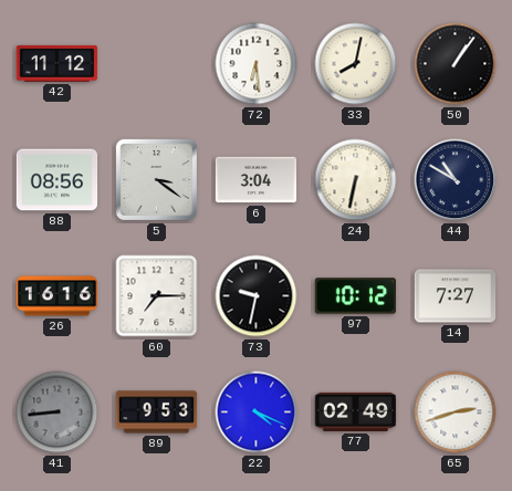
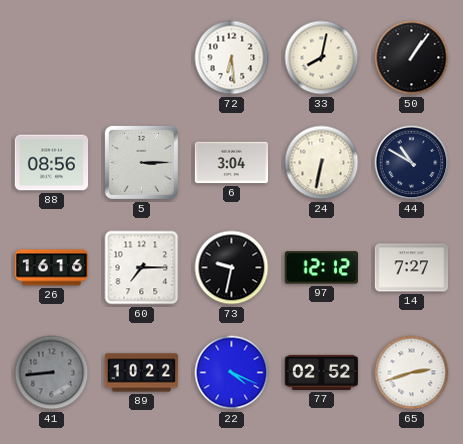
42: 11:12 -> none (58, 63)
5: 3:21 -> 3:15 (141, 162)
97: 10:12 -> 12:12 (322, 268)
89: 9:53 -> 10:22 (142, 373)
77: 02:49 -> 02:52 (322, 372)
